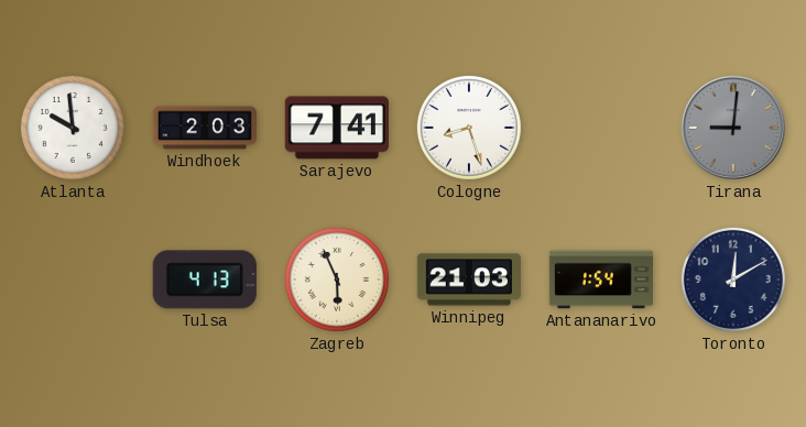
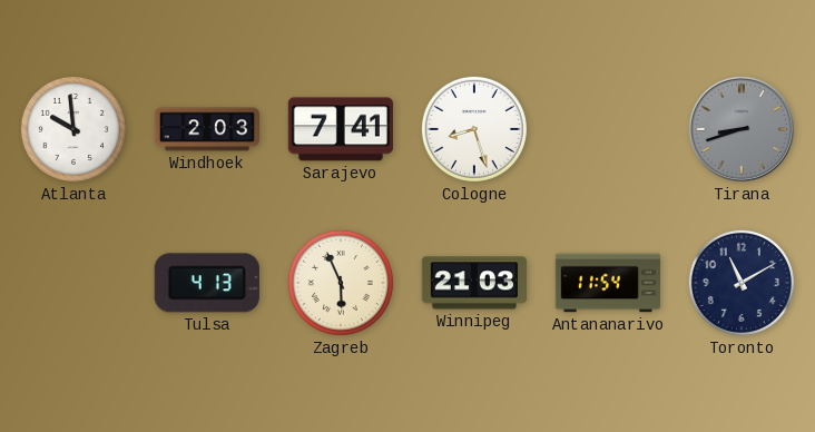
Tirana: 9:01 -> 8:42 (742, 129)
Antananarivo: 1:54 -> 11:54 (607, 283)
Toronto: 12:10 -> 11:10 (742, 283)
